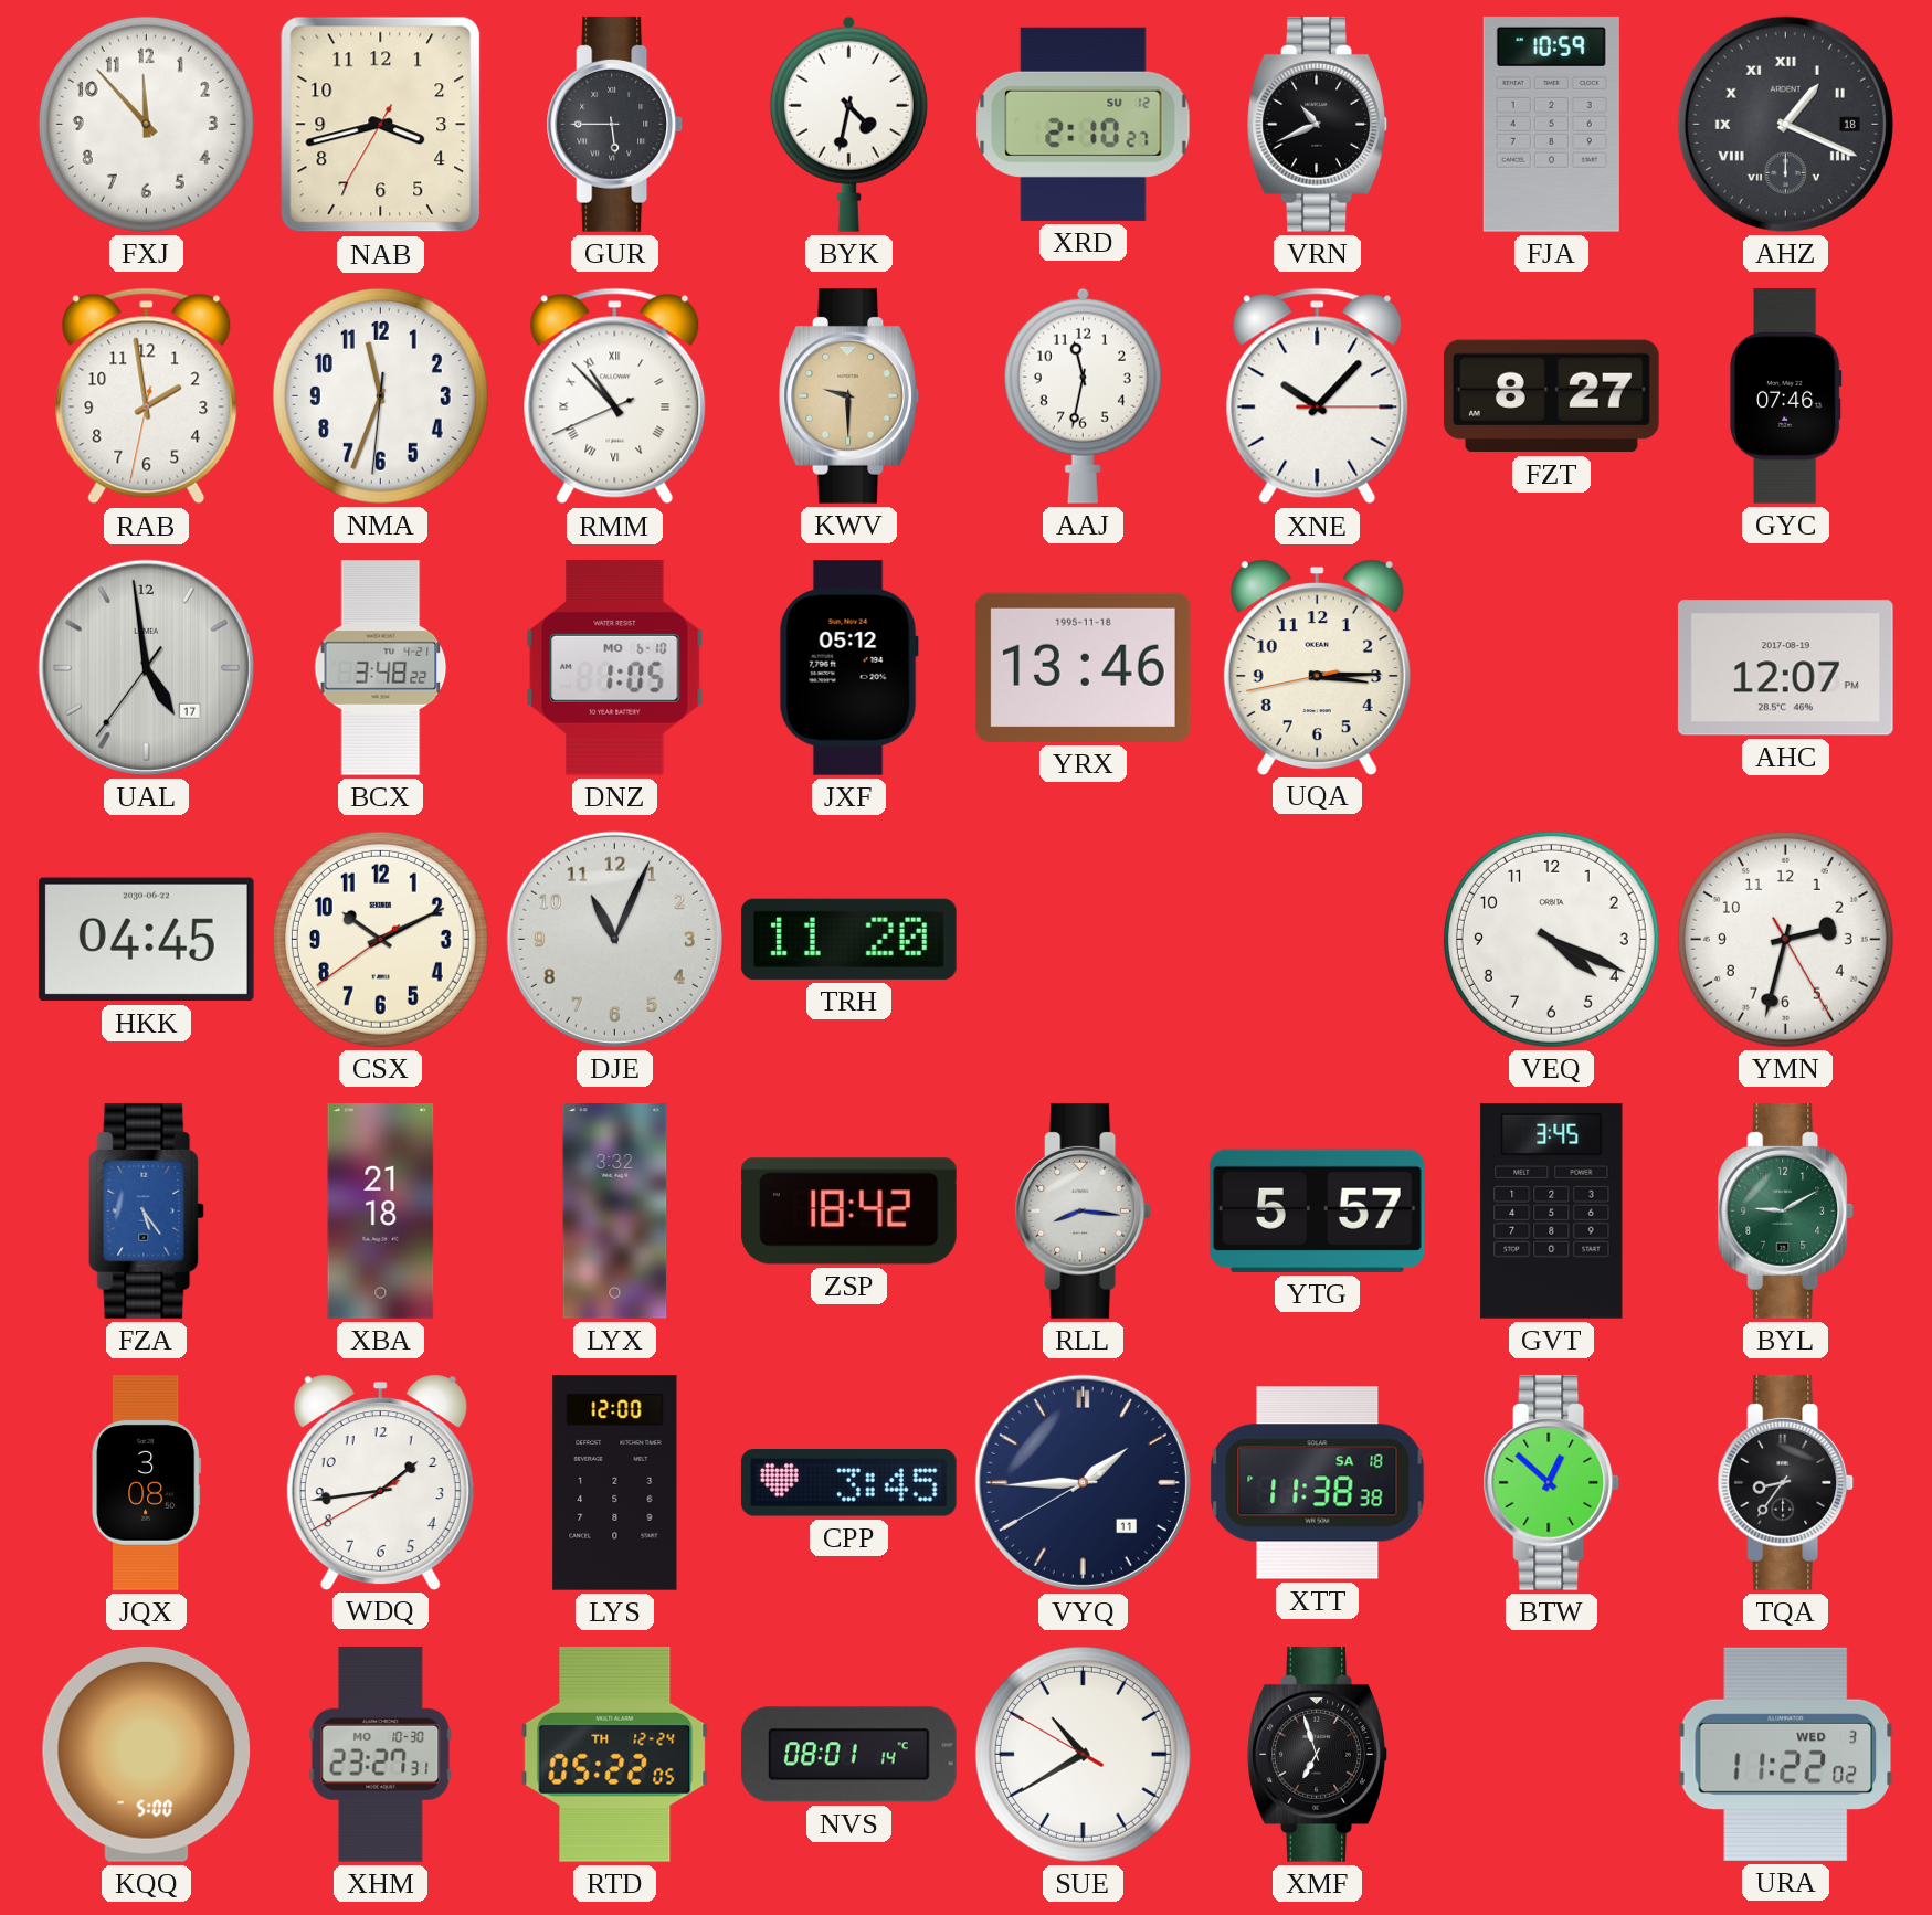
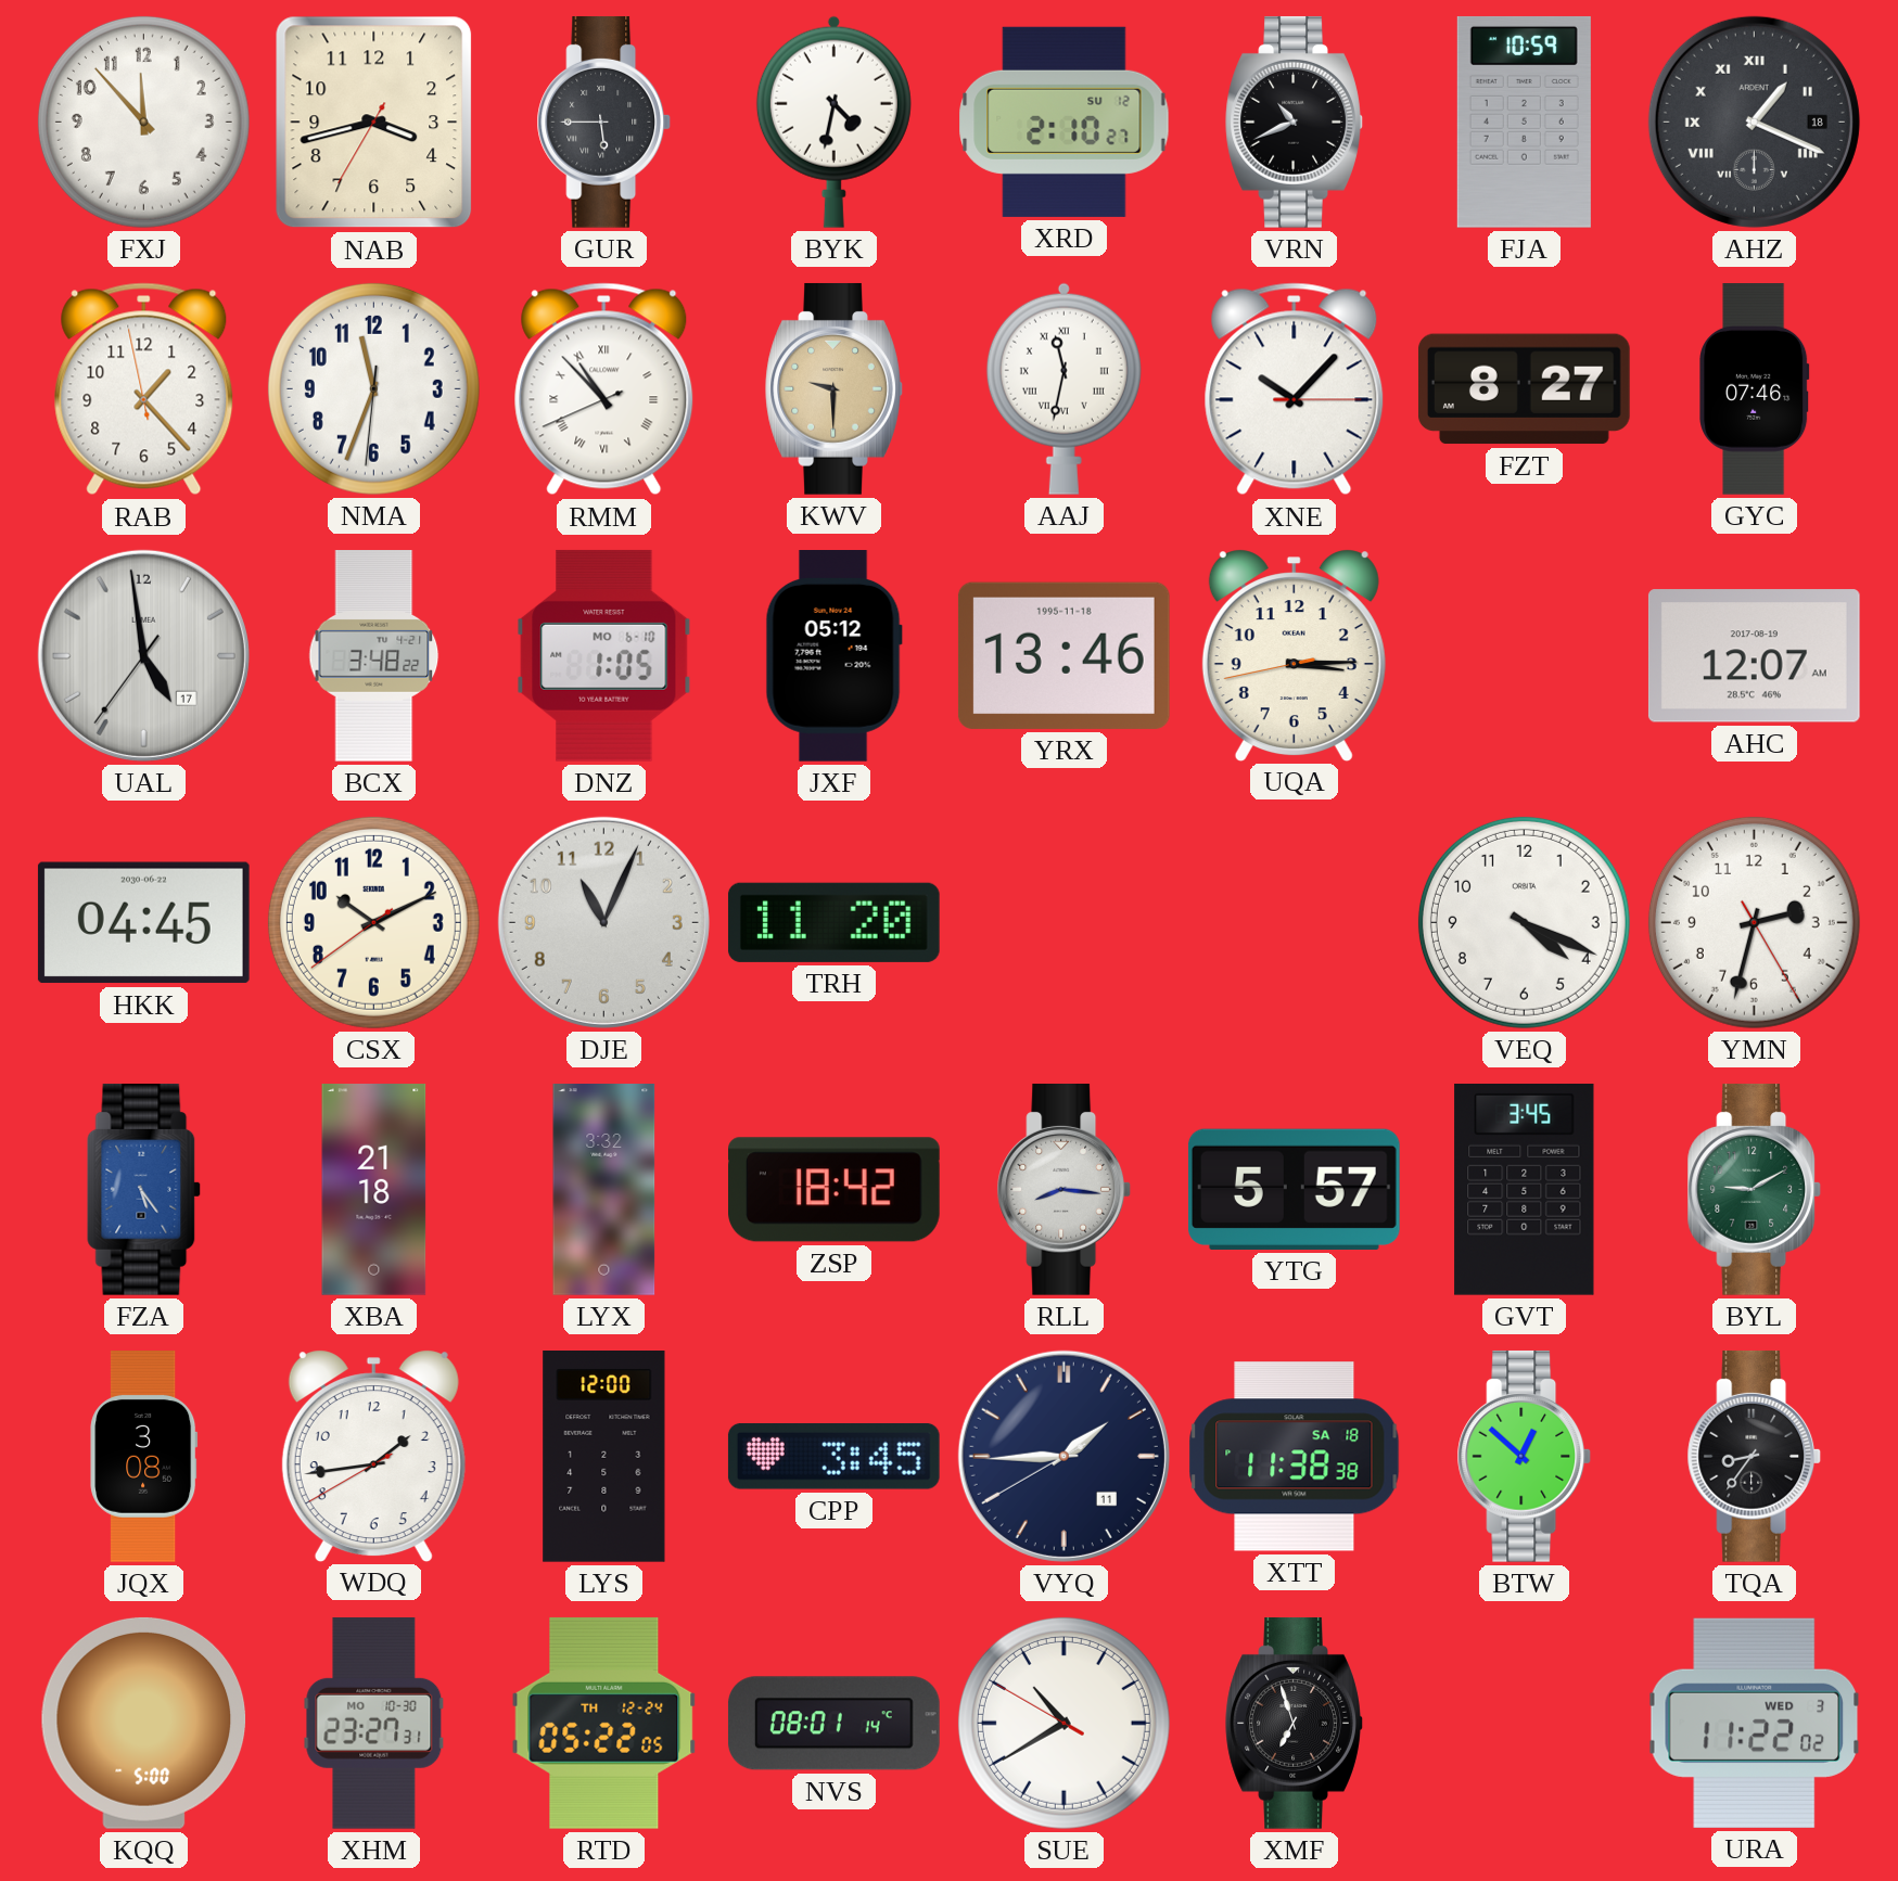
RAB: 1:58 -> 1:22 (144, 389)
AAJ numerals: Arabic -> Roman (1063, 388)
AHC: 12:07 PM -> 12:07 AM (1754, 656)
